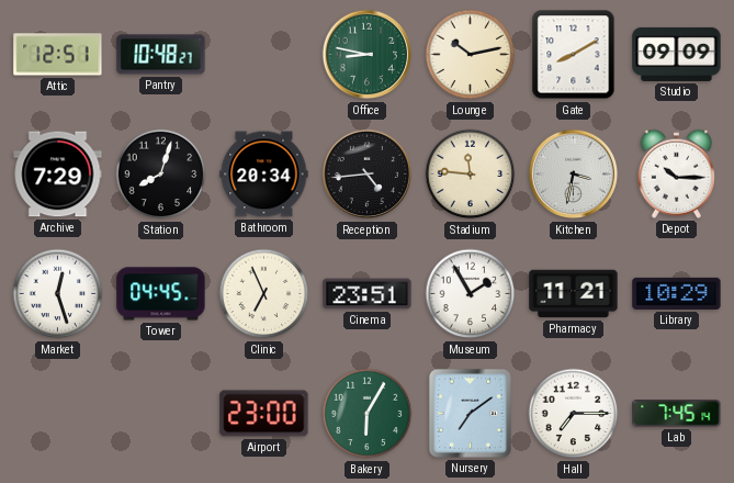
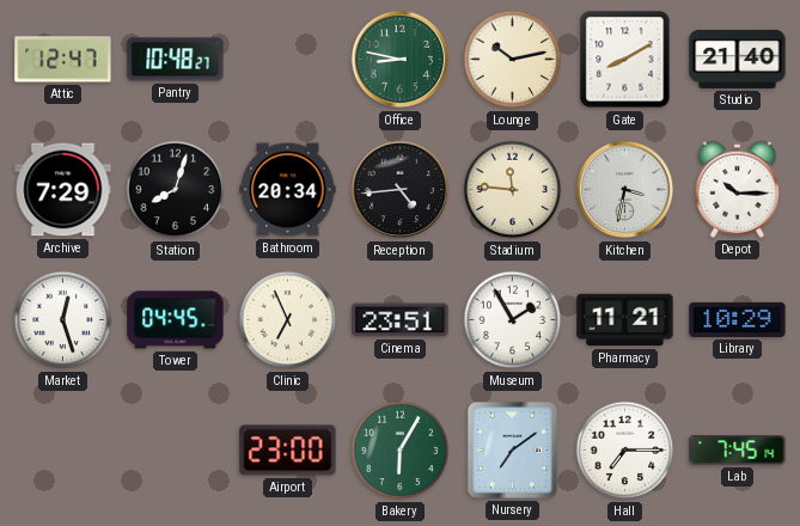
Attic: 12:51 -> 12:47 (63, 60)
Studio: 09:09 -> 21:40 (738, 59)
